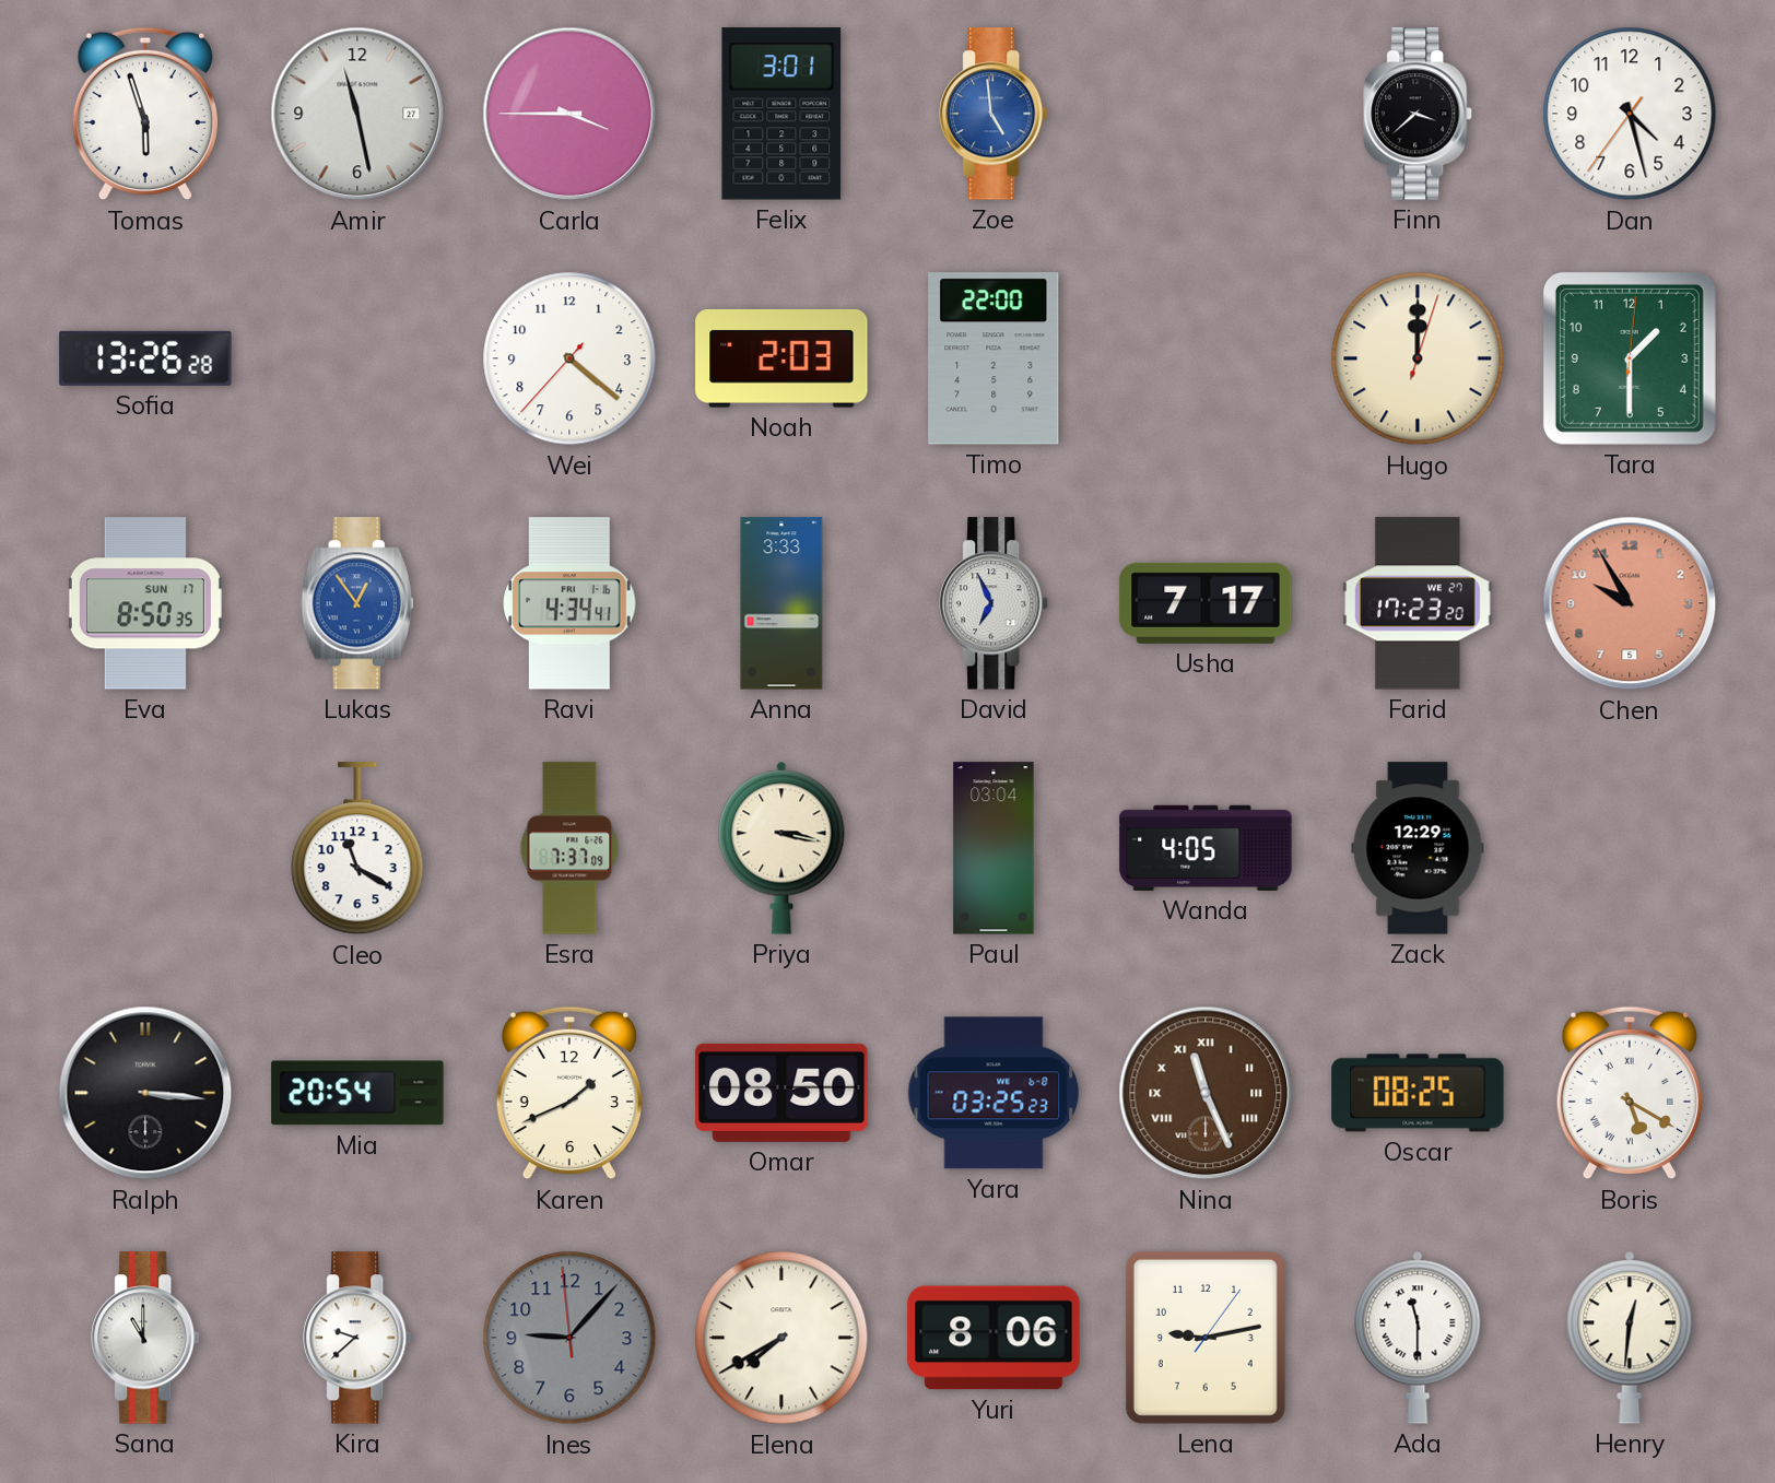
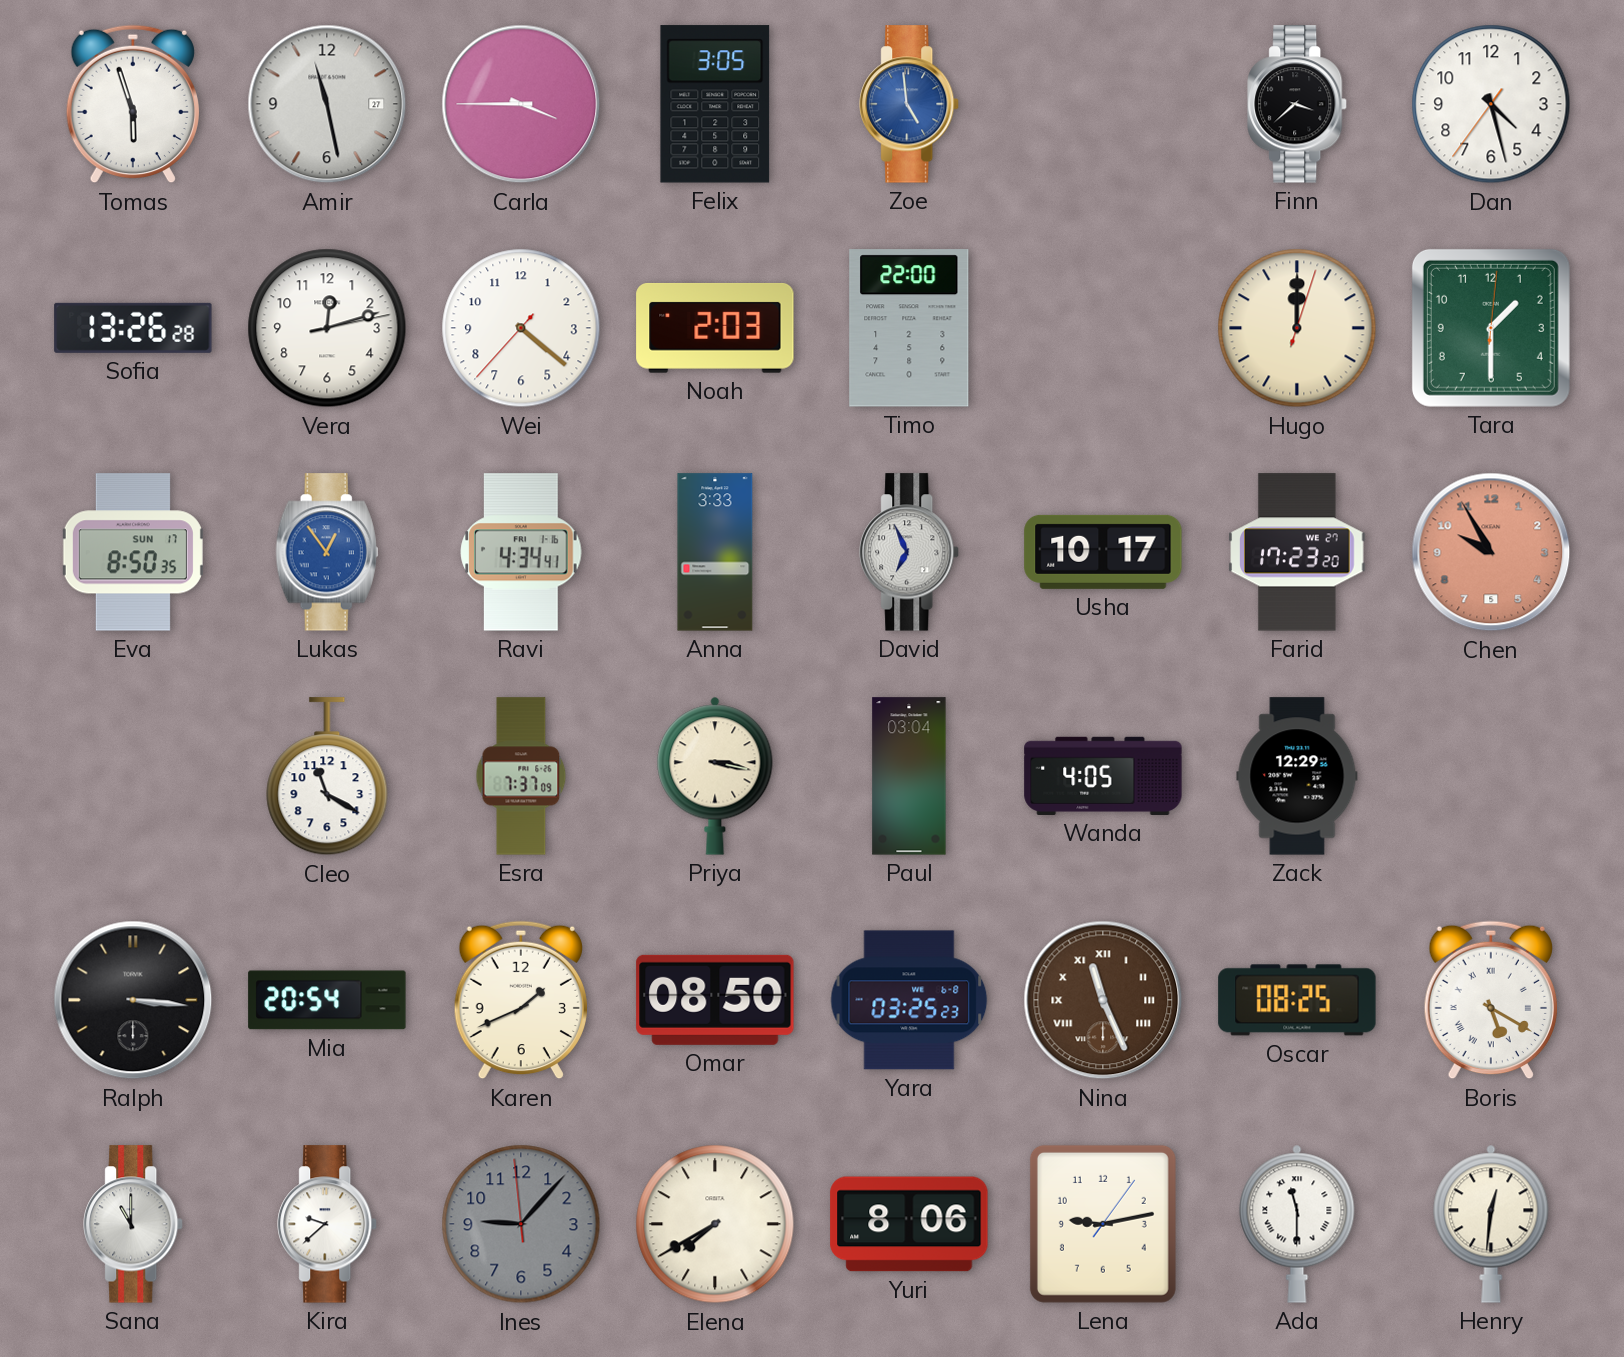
Felix: 3:01 -> 3:05 (715, 104)
Vera: none -> 12:12 (327, 328)
Usha: 7:17 -> 10:17 (1103, 552)
